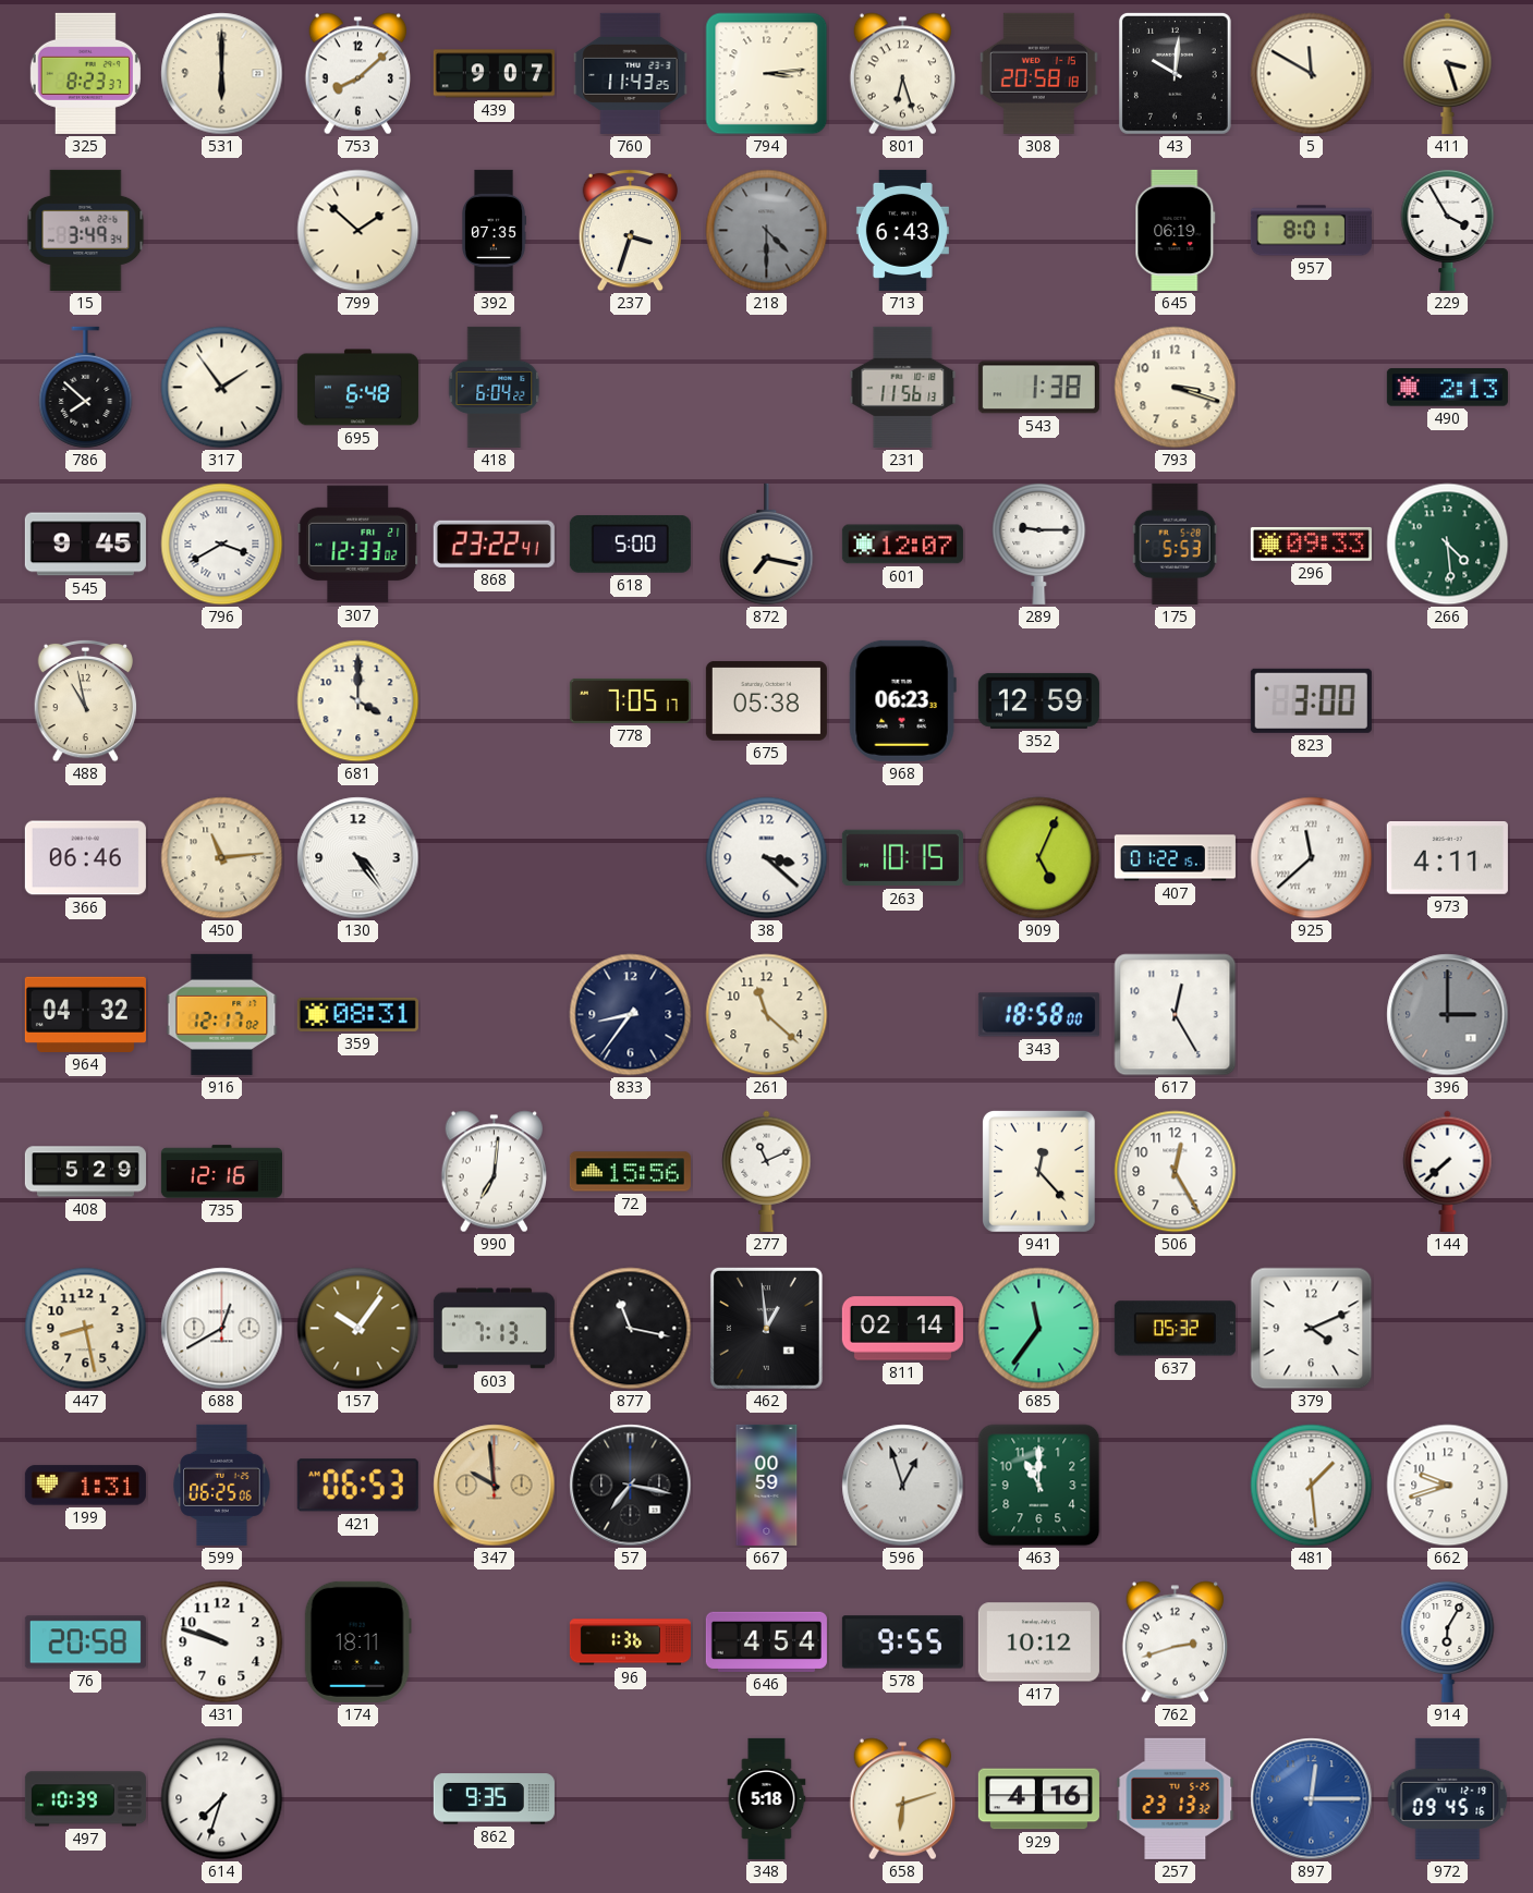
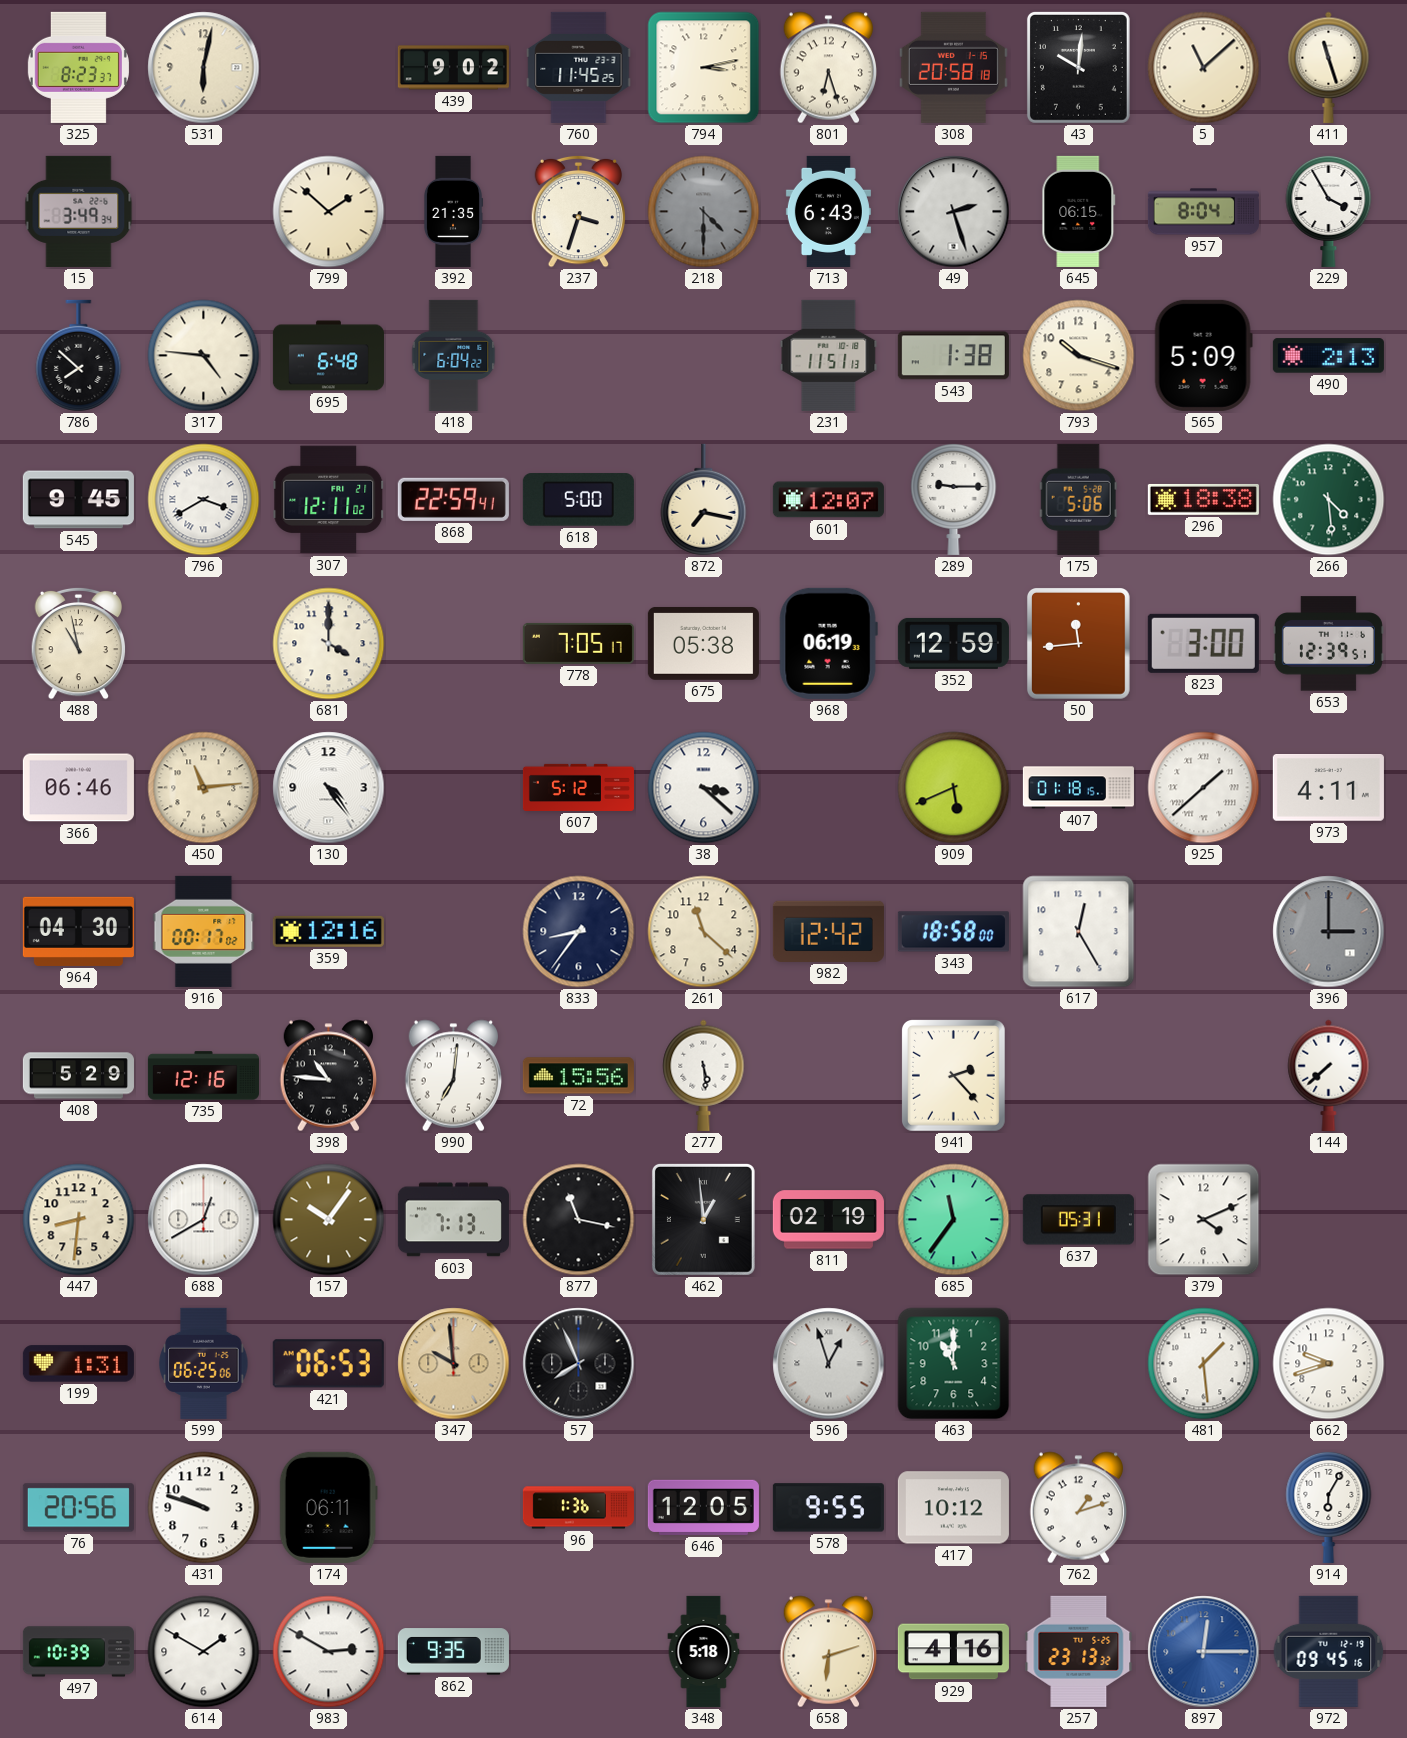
531: 6:00 -> 6:02 (204, 68)
753: 8:08 -> none (357, 74)
439: 9:07 -> 9:02 (453, 68)
760: 11:43 -> 11:45 (579, 67)
794: 3:14 -> 3:13 (704, 68)
5: 11:50 -> 11:08 (1204, 68)
411: 3:27 -> 11:27 (1329, 67)
392: 07:35 -> 21:35 (453, 211)
49: none -> 2:27 (954, 212)
645: 06:19 -> 06:15 (1079, 211)
957: 8:01 -> 8:04 (1203, 212)
317: 1:54 -> 4:46 (204, 356)
231: 11:56 -> 11:51 (829, 355)
793: 3:18 -> 10:18 (1079, 356)
565: none -> 5:09 (1203, 355)
307: 12:33 -> 12:11 (329, 500)
868: 23:22 -> 22:59 (453, 499)
175: 5:53 -> 5:06 (1078, 499)
296: 09:33 -> 18:38 (1203, 499)
968: 06:23 -> 06:19 (828, 643)
50: none -> 11:44 (1078, 644)
653: none -> 12:39 (1328, 644)
607: none -> 5:12 (578, 787)
263: 10:15 -> none (902, 858)
909: 5:04 -> 5:41 (954, 788)
407: 01:22 -> 01:18 (1078, 788)
925: 11:38 -> 1:38 (1204, 788)
964: 04:32 -> 04:30 (78, 931)
916: 12:17 -> 00:17 (204, 931)
359: 08:31 -> 12:16 (328, 931)
982: none -> 12:42 (828, 931)
398: none -> 10:46 (328, 1076)
277: 11:11 -> 5:29 (704, 1075)
941: 12:23 -> 2:23 (953, 1076)
506: 12:25 -> none (1176, 1172)
447: 8:28 -> 8:31 (79, 1220)
811: 02:14 -> 02:19 (828, 1220)
637: 05:32 -> 05:31 (1078, 1220)
57: 7:17 -> 7:56 (579, 1364)
667: 00:59 -> none (767, 1485)
76: 20:58 -> 20:56 (78, 1508)
174: 18:11 -> 06:11 (328, 1507)
646: 4:54 -> 12:05 (703, 1507)
762: 2:42 -> 1:12 (1078, 1508)
614: 7:33 -> 1:50 (204, 1652)
983: none -> 2:50 (329, 1652)
